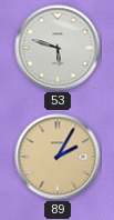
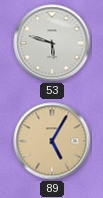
89: 2:05 -> 5:05 (52, 141)
